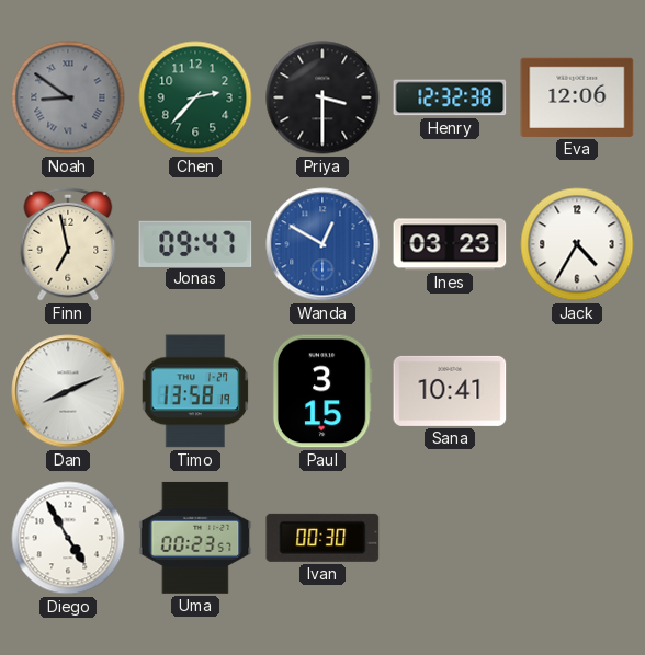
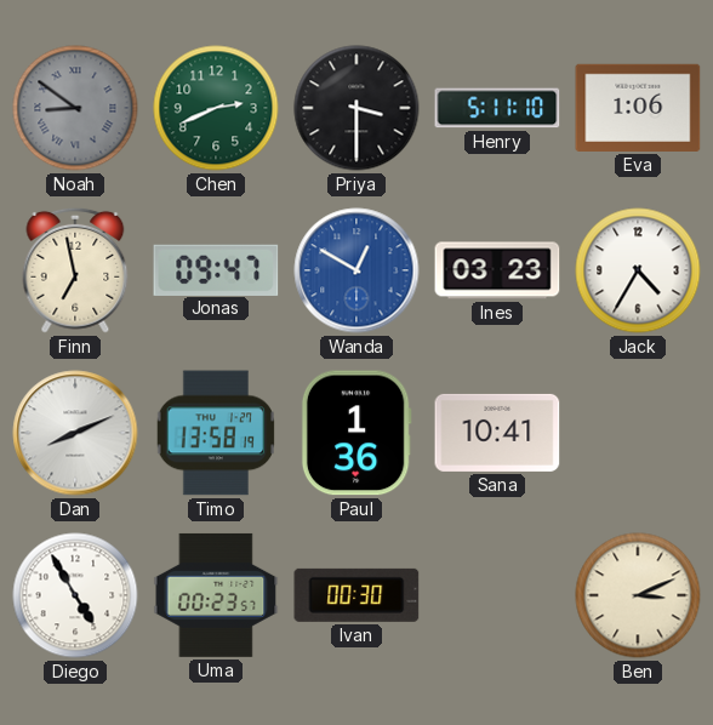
Chen: 2:37 -> 2:41 (216, 108)
Henry: 12:32 -> 5:11 (497, 108)
Eva: 12:06 -> 1:06 (638, 108)
Paul: 3:15 -> 1:36 (356, 433)
Ben: none -> 3:11 (638, 595)
